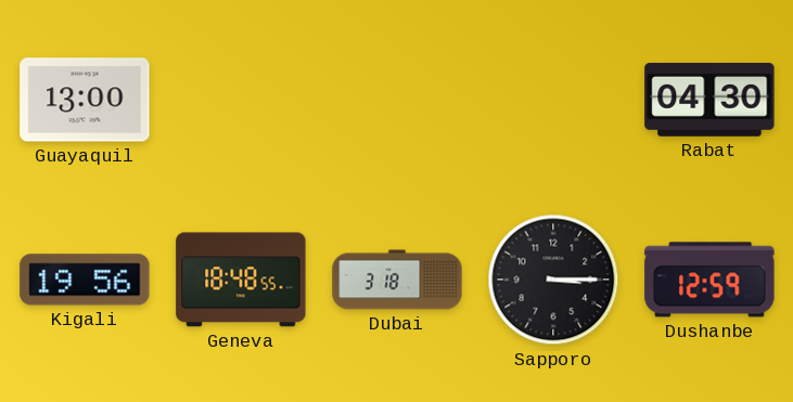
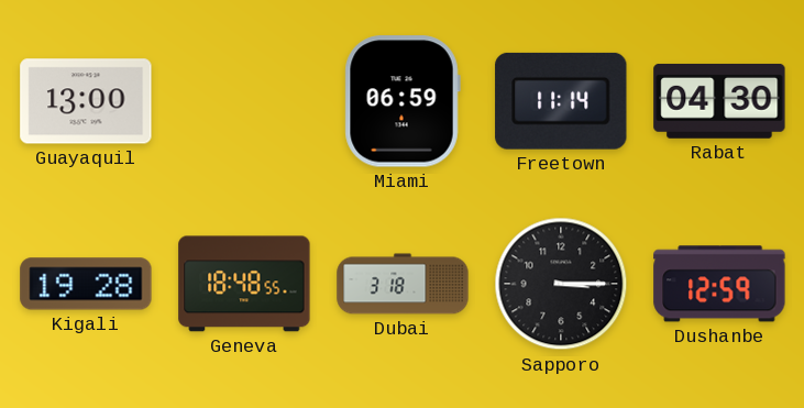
Miami: none -> 06:59 (403, 101)
Freetown: none -> 11:14 (561, 101)
Kigali: 19:56 -> 19:28 (86, 284)
